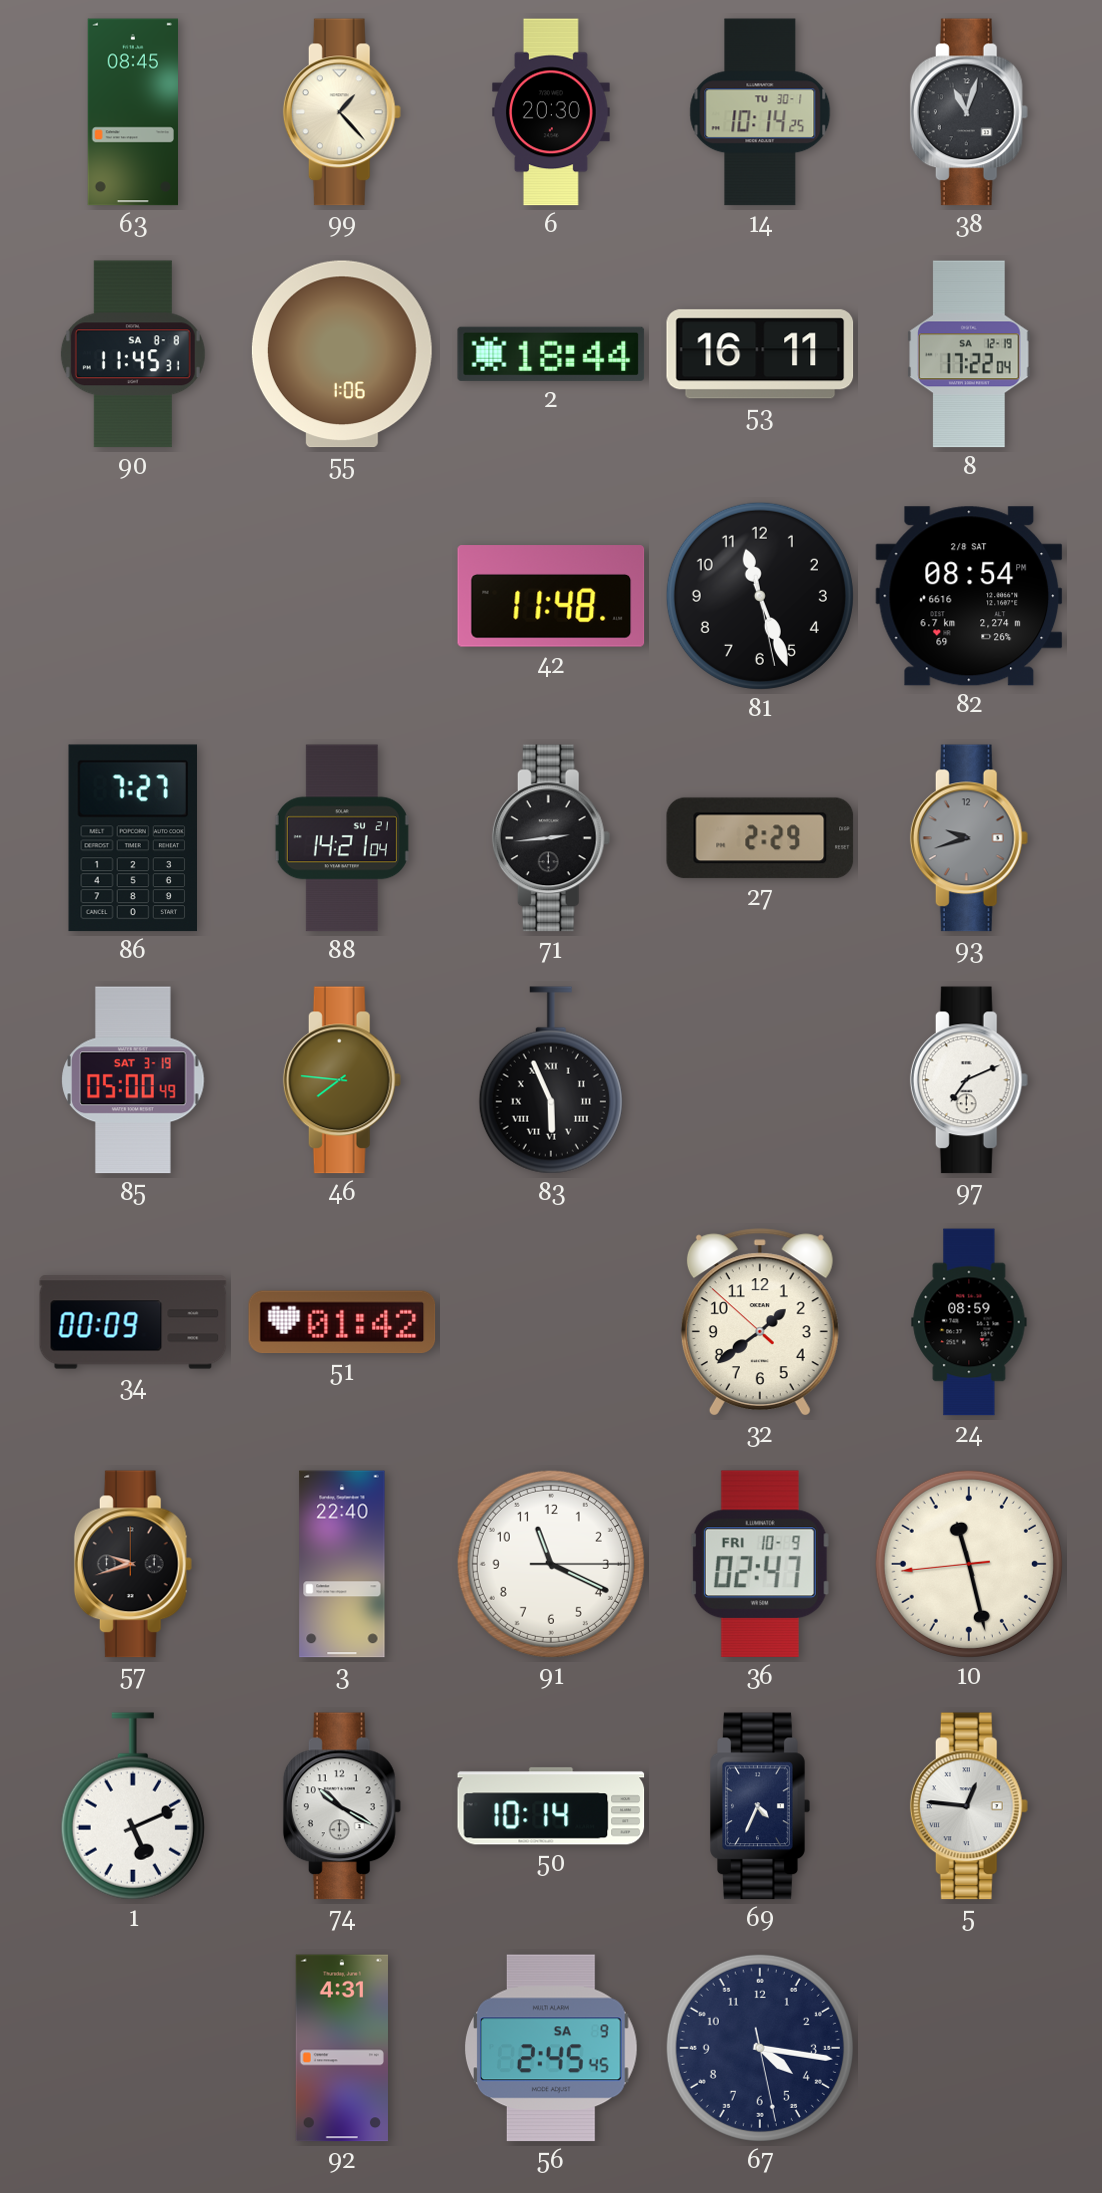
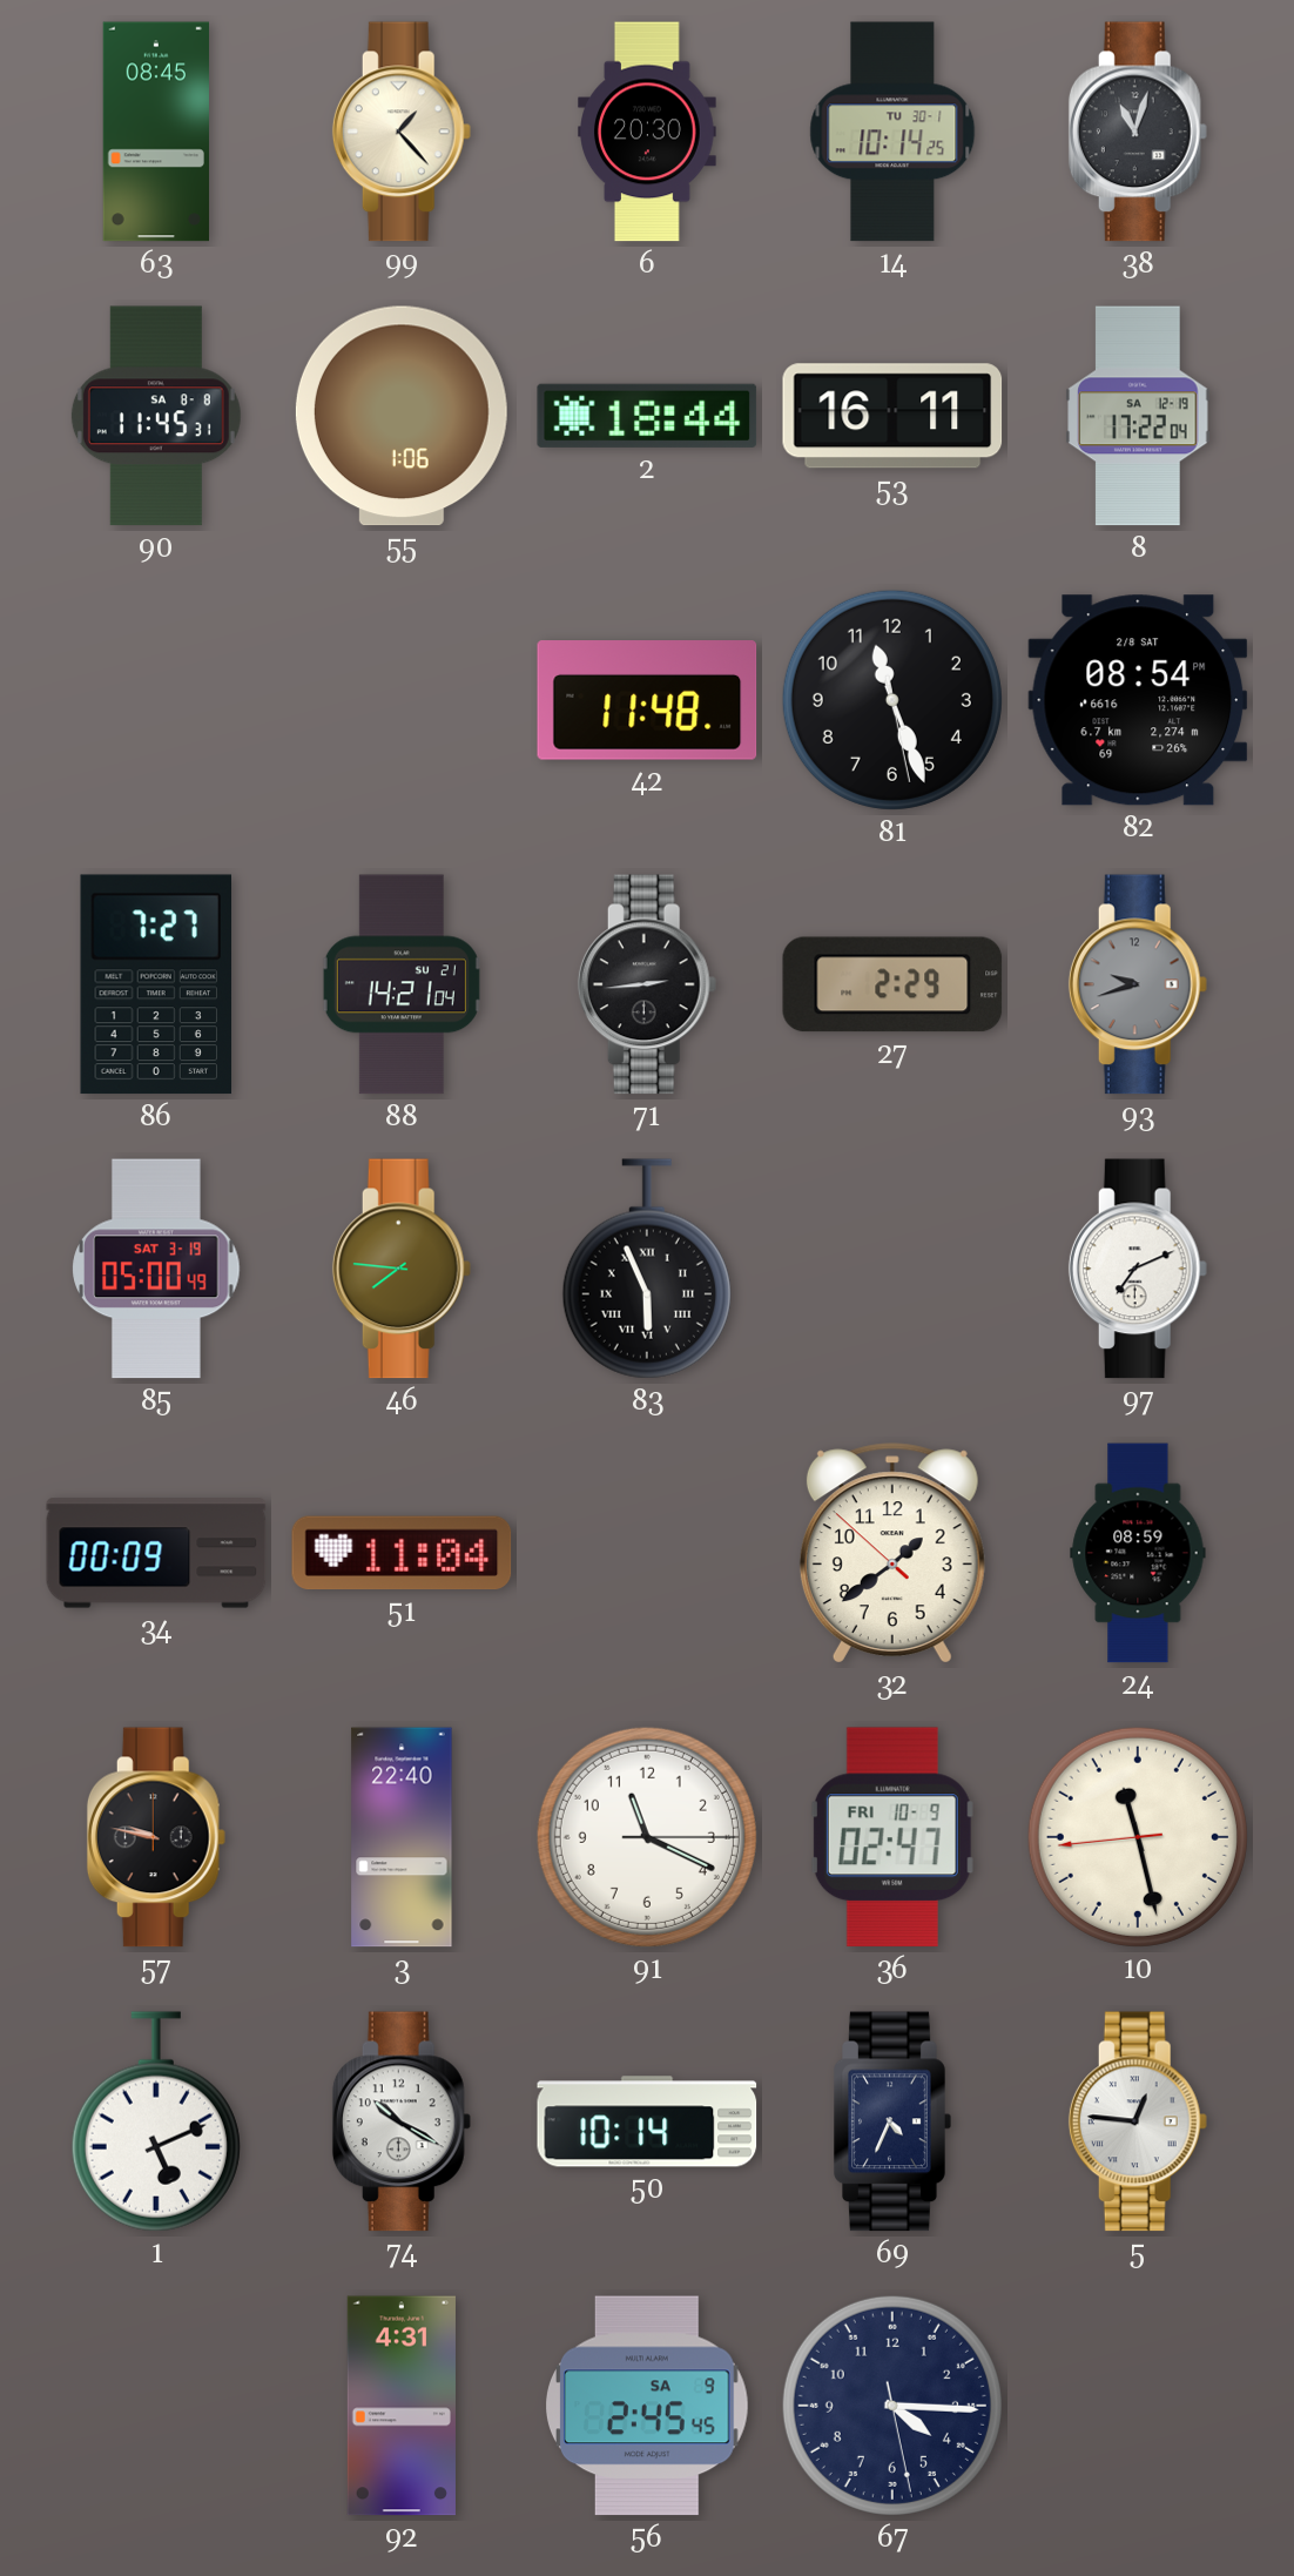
51: 01:42 -> 11:04 (402, 1553)
57: 9:42 -> 9:47 (156, 1837)
67: 4:16 -> 4:15 (892, 2406)
